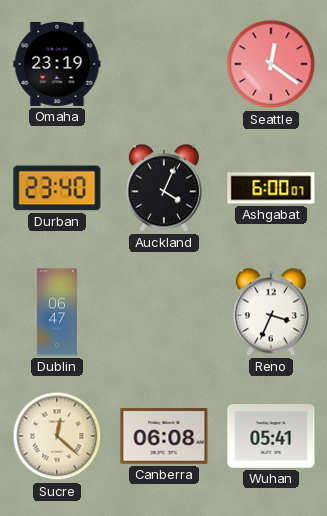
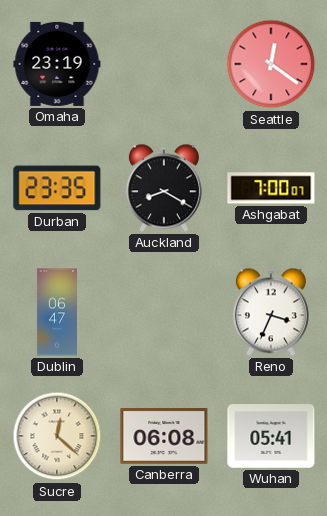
Durban: 23:40 -> 23:35 (57, 188)
Auckland: 4:04 -> 8:20 (164, 188)
Ashgabat: 6:00 -> 7:00 (271, 188)
